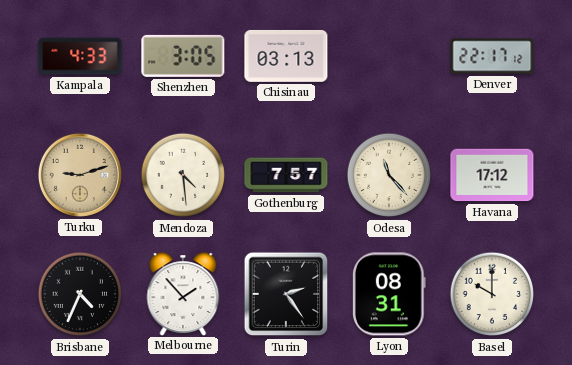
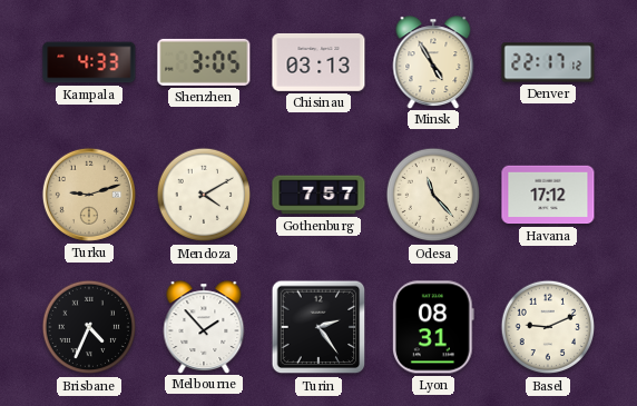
Minsk: none -> 4:55 (433, 62)
Mendoza: 4:29 -> 4:10 (204, 195)
Basel: 10:00 -> 9:11 (548, 327)
